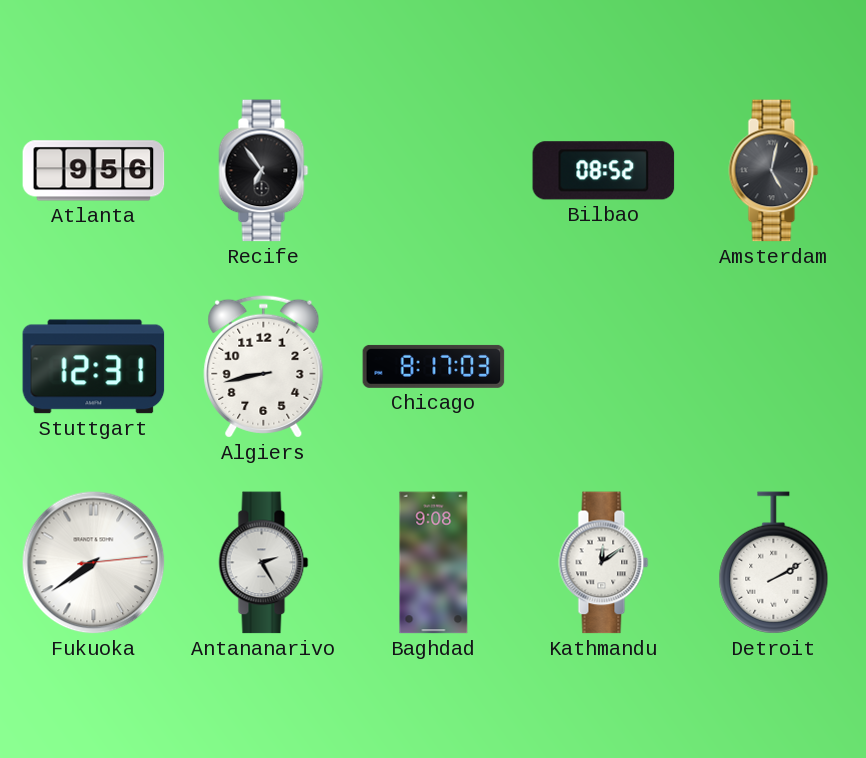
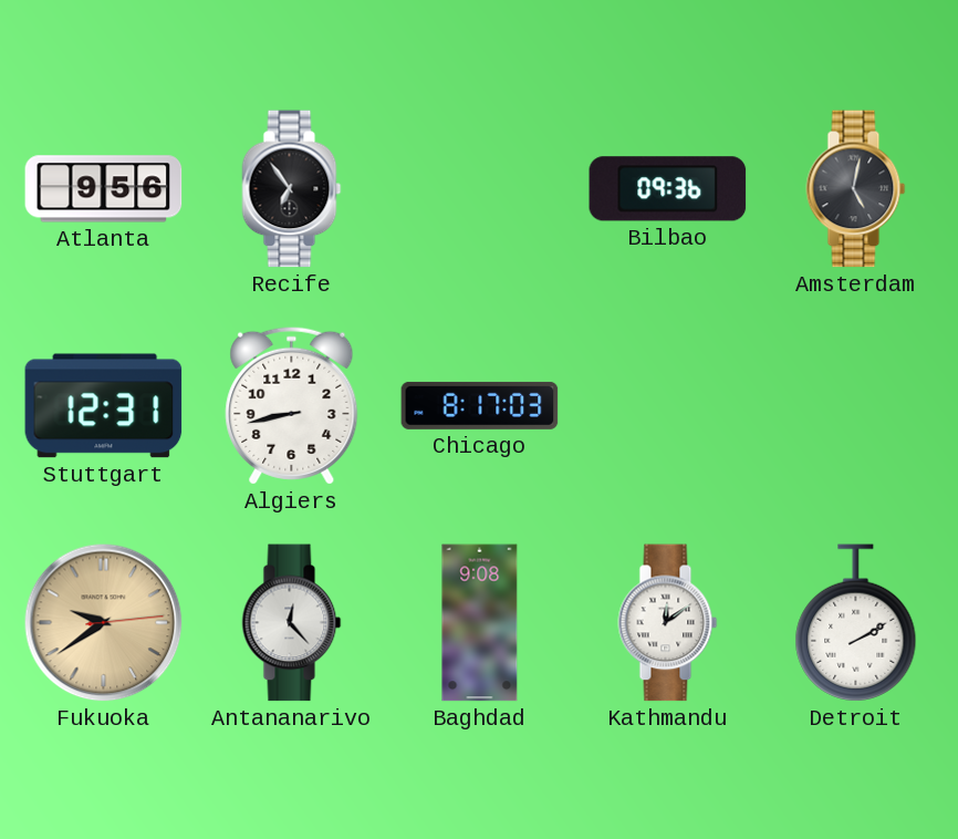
Bilbao: 08:52 -> 09:36 (668, 189)
Fukuoka: 7:39 -> 9:39 (104, 623)
Fukuoka dial: white -> champagne (104, 623)
Antananarivo: 2:25 -> 12:23 (292, 623)
